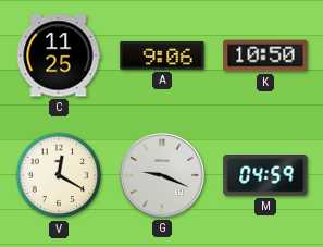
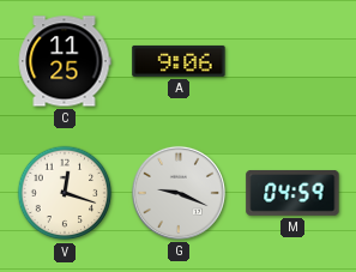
K: 10:50 -> none (265, 55)
V: 12:20 -> 12:18 (65, 193)
